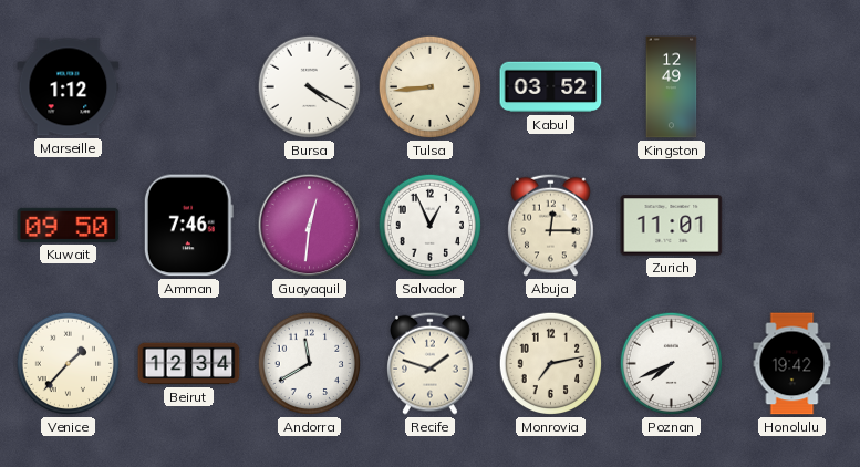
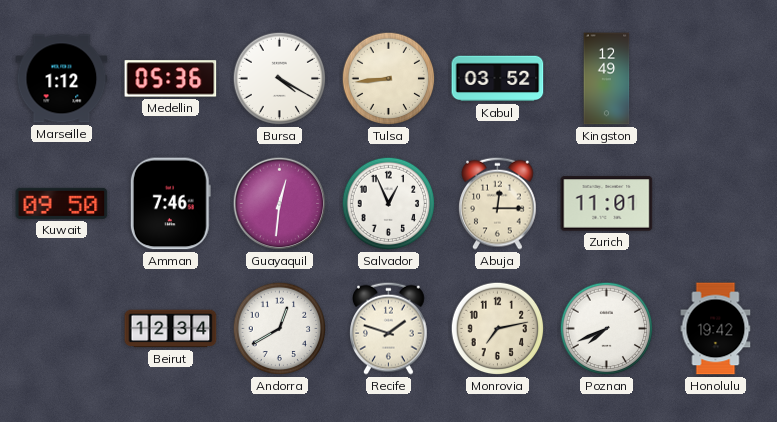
Medellin: none -> 05:36 (171, 79)
Venice: 1:37 -> none (69, 364)
Andorra: 11:40 -> 12:40 (280, 329)
